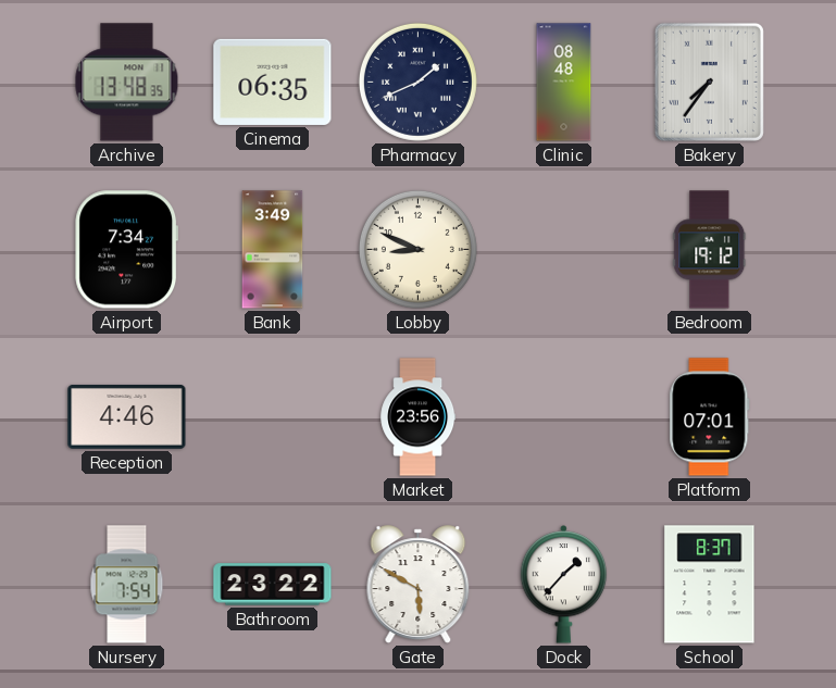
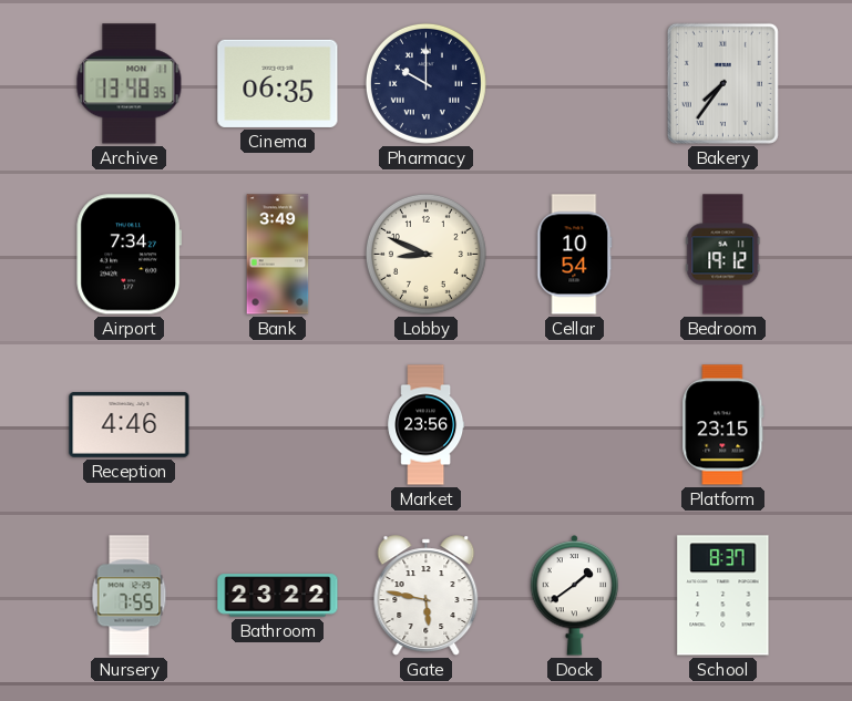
Pharmacy: 1:41 -> 10:00 (425, 83)
Clinic: 08:48 -> none (564, 83)
Cellar: none -> 10:54 (575, 255)
Platform: 07:01 -> 23:15 (723, 425)
Nursery: 7:54 -> 7:55 (130, 596)
Gate: 5:50 -> 5:47 (427, 596)
Dock: 1:37 -> 1:39 (575, 596)
